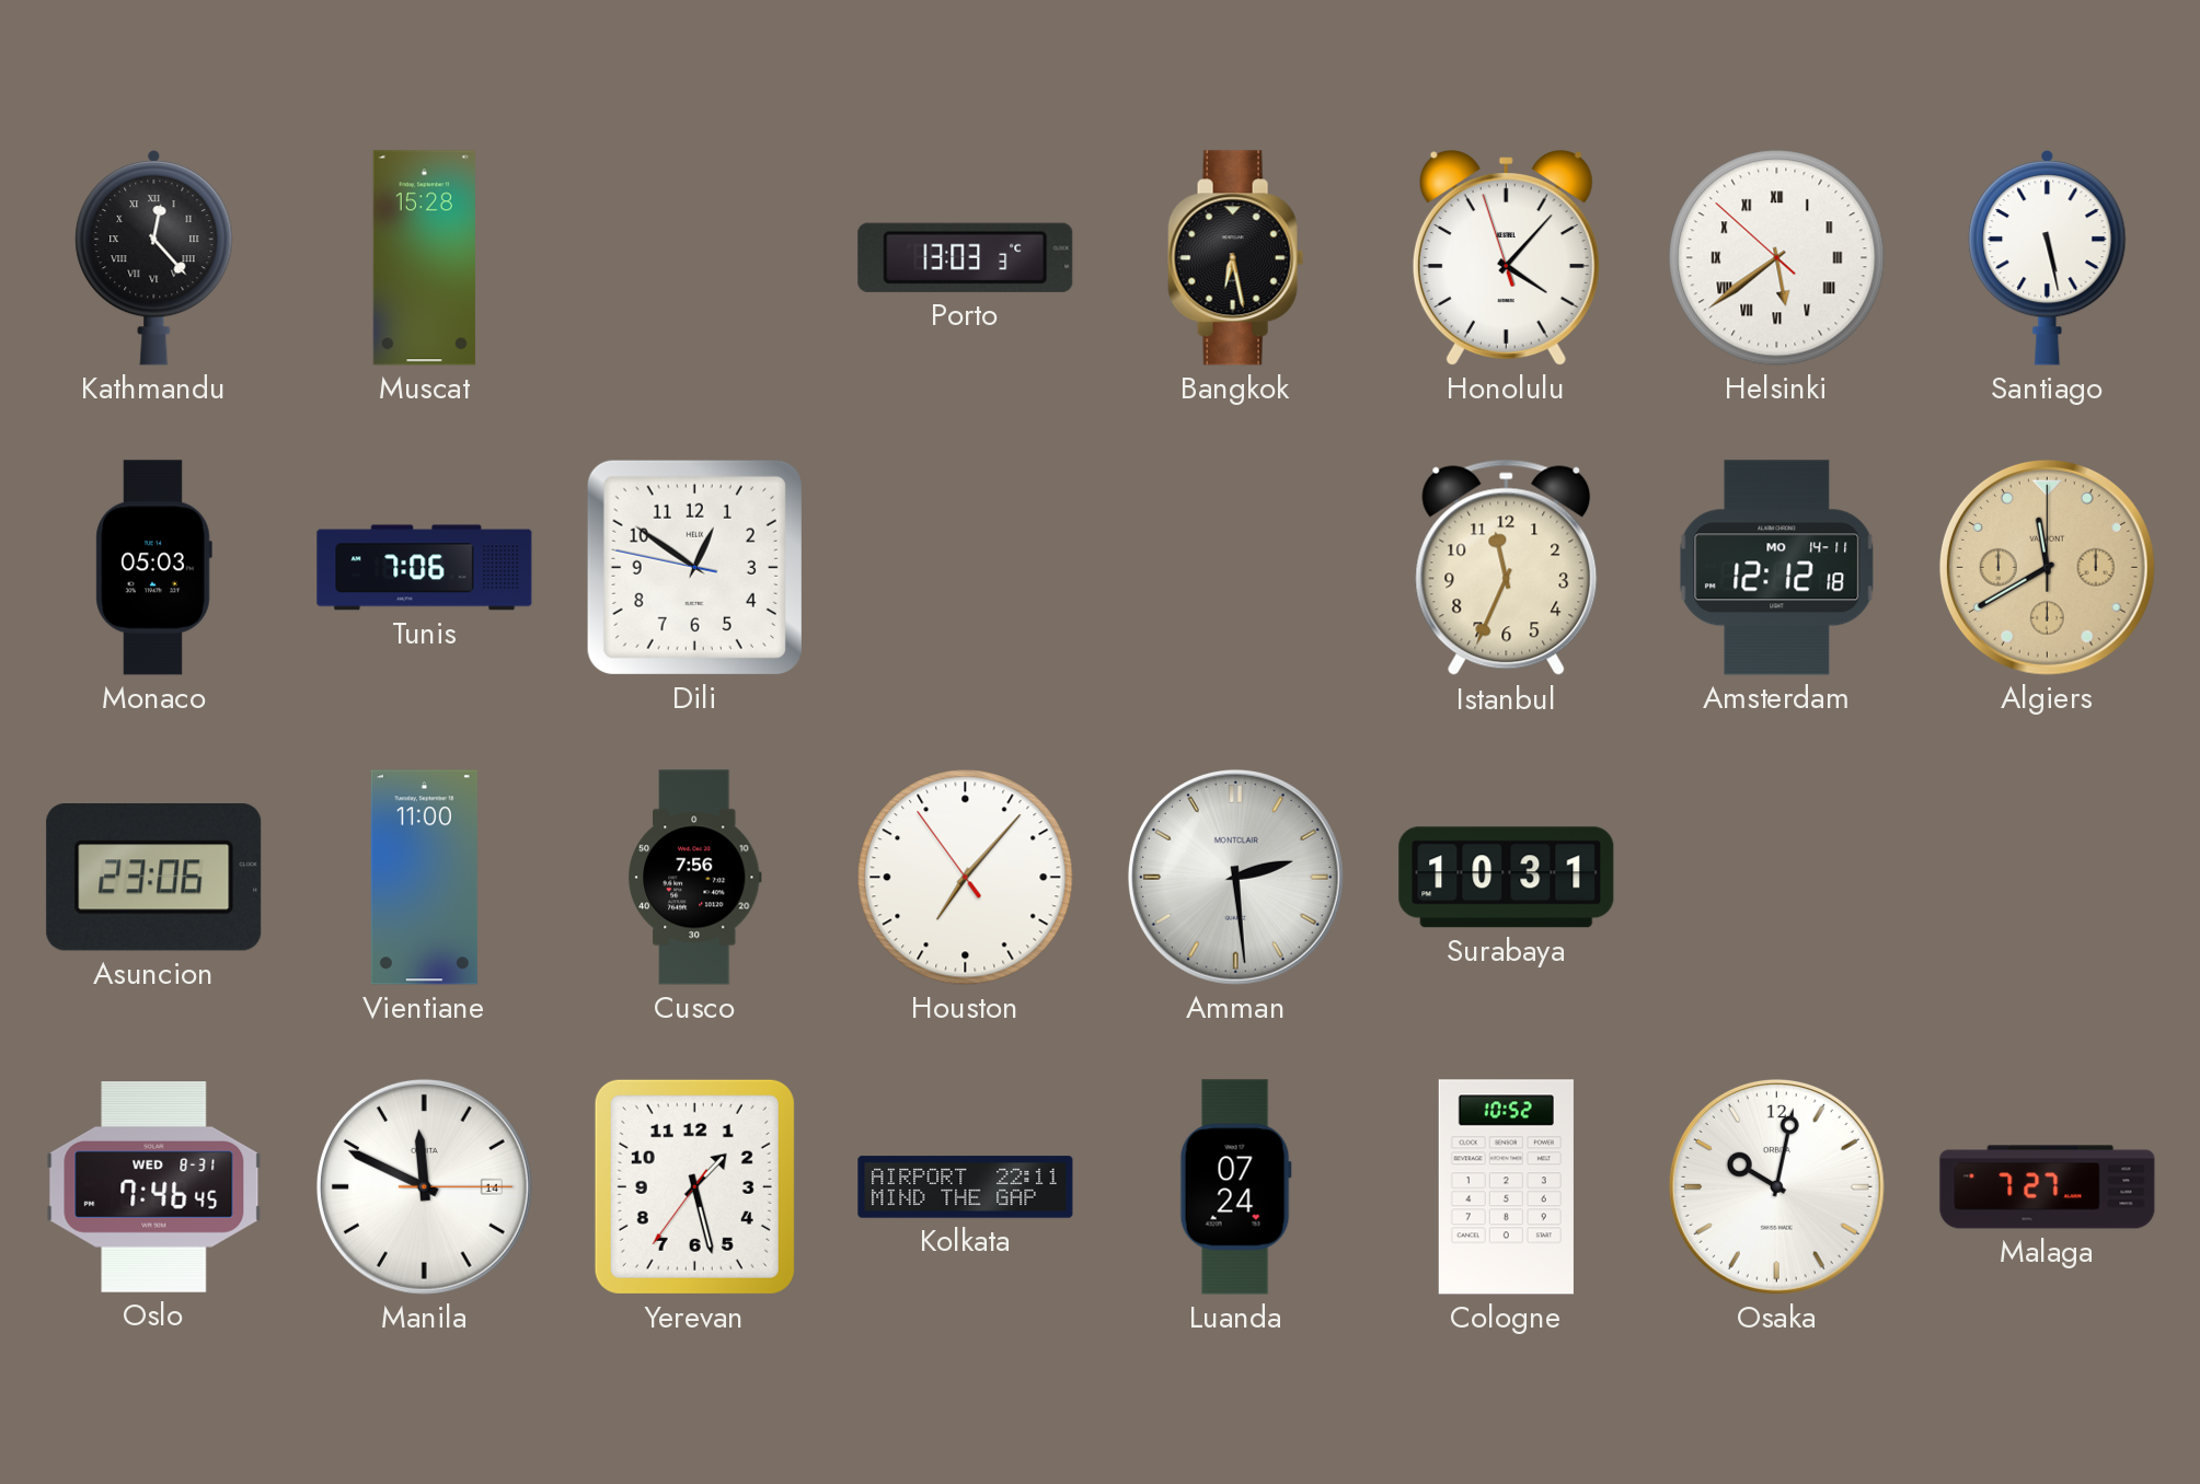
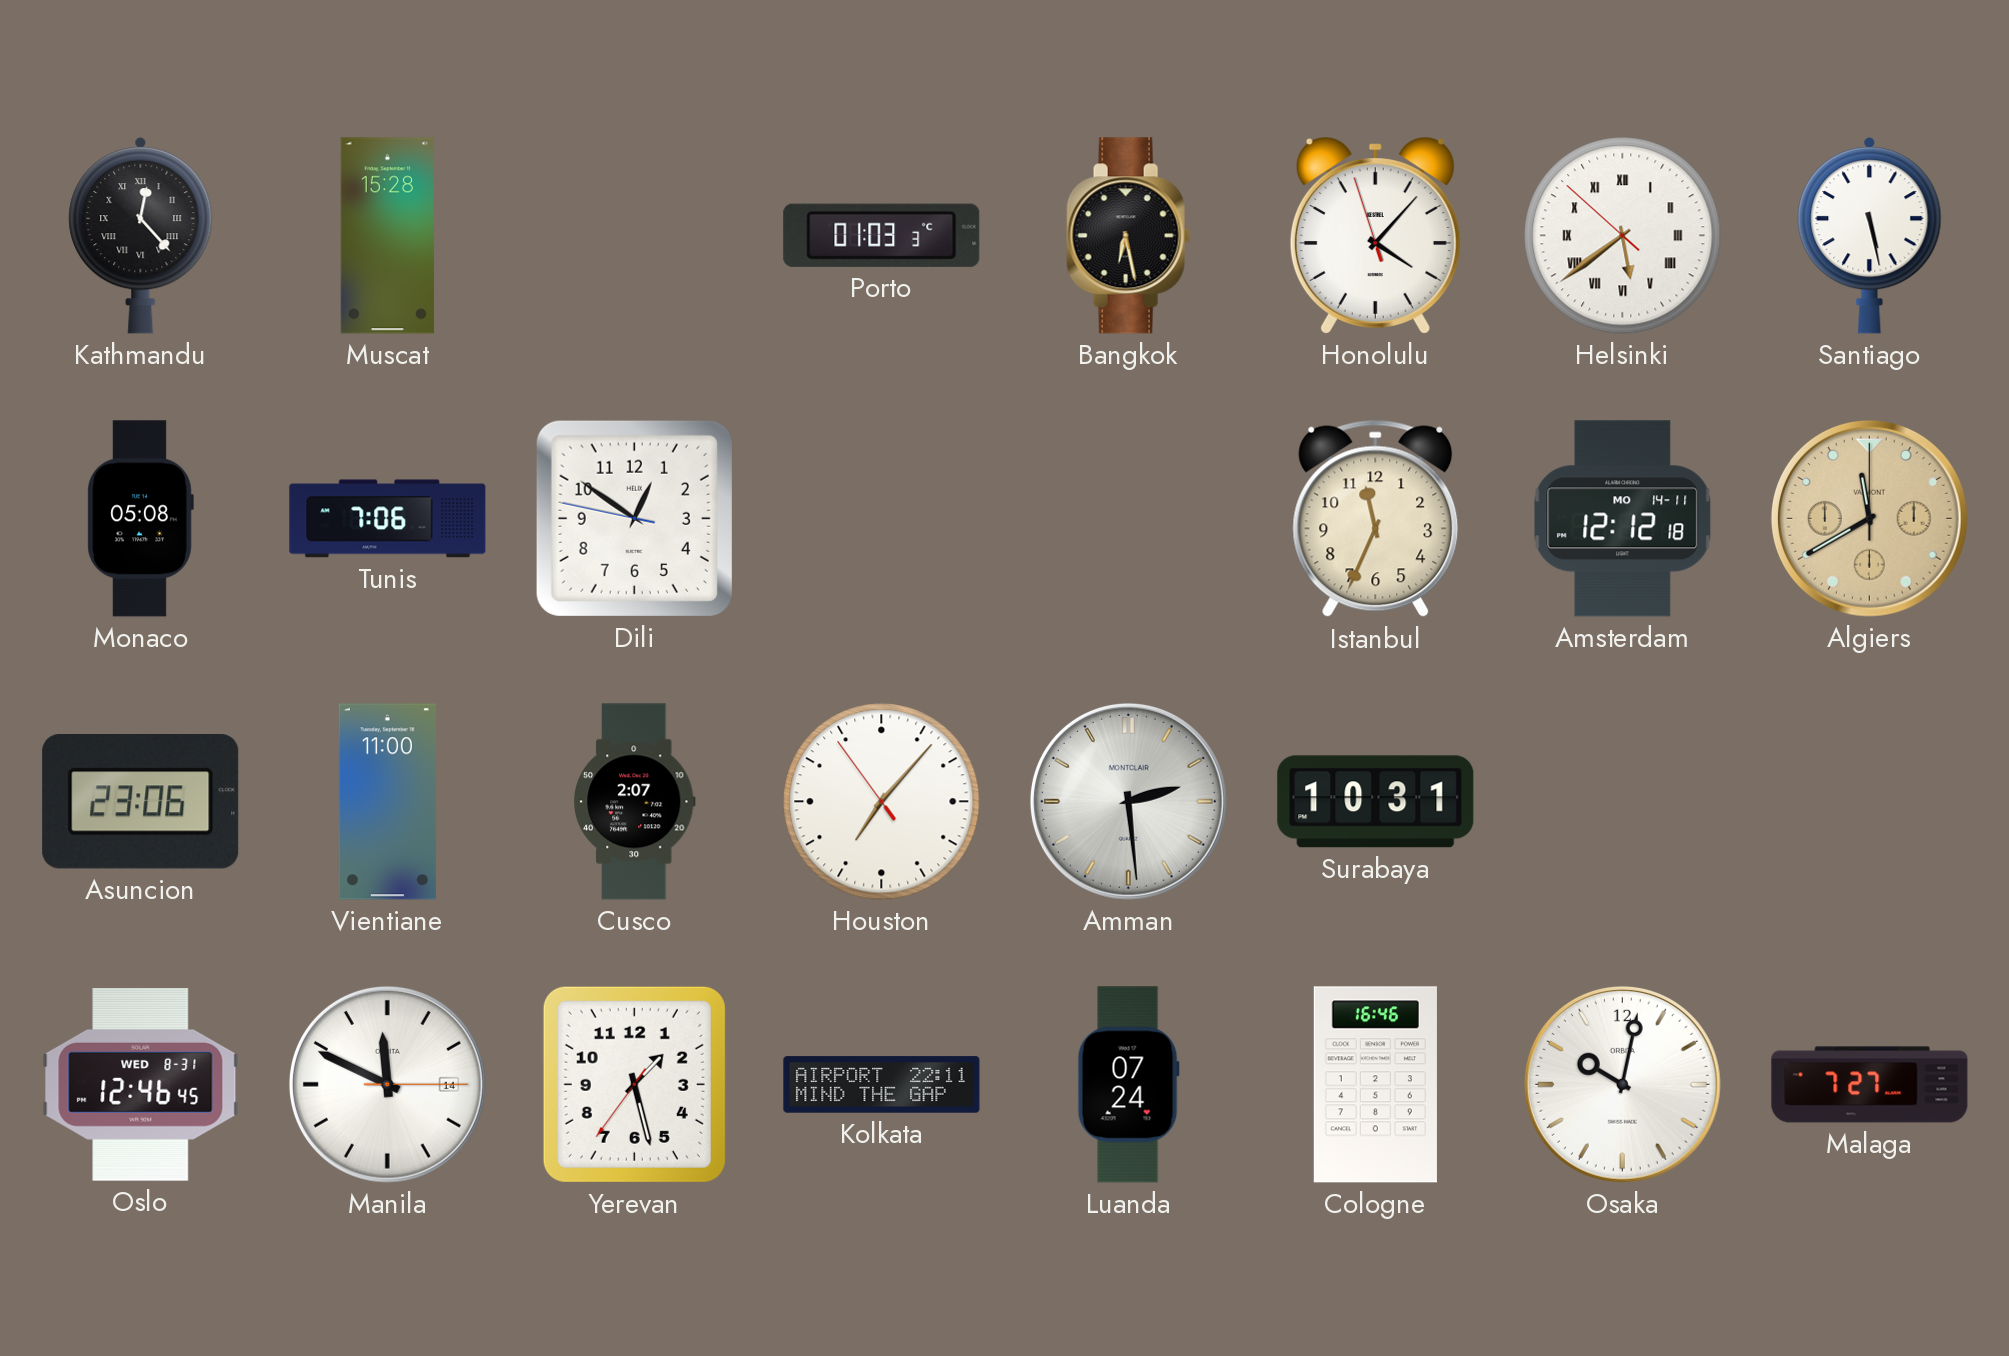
Porto: 13:03 -> 01:03 (882, 235)
Monaco: 05:03 -> 05:08 (140, 519)
Cusco: 7:56 -> 2:07 (634, 802)
Oslo: 7:46 -> 12:46 (141, 1085)
Cologne: 10:52 -> 16:46 (1375, 1085)
